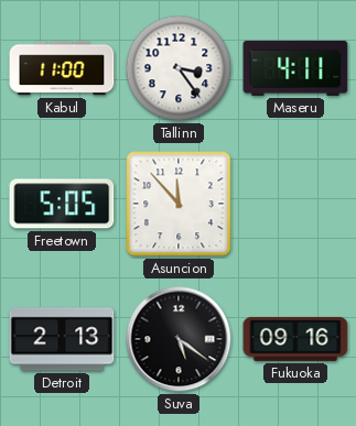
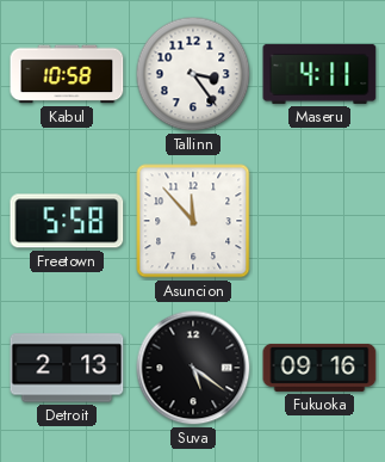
Kabul: 11:00 -> 10:58 (67, 74)
Freetown: 5:05 -> 5:58 (67, 221)
